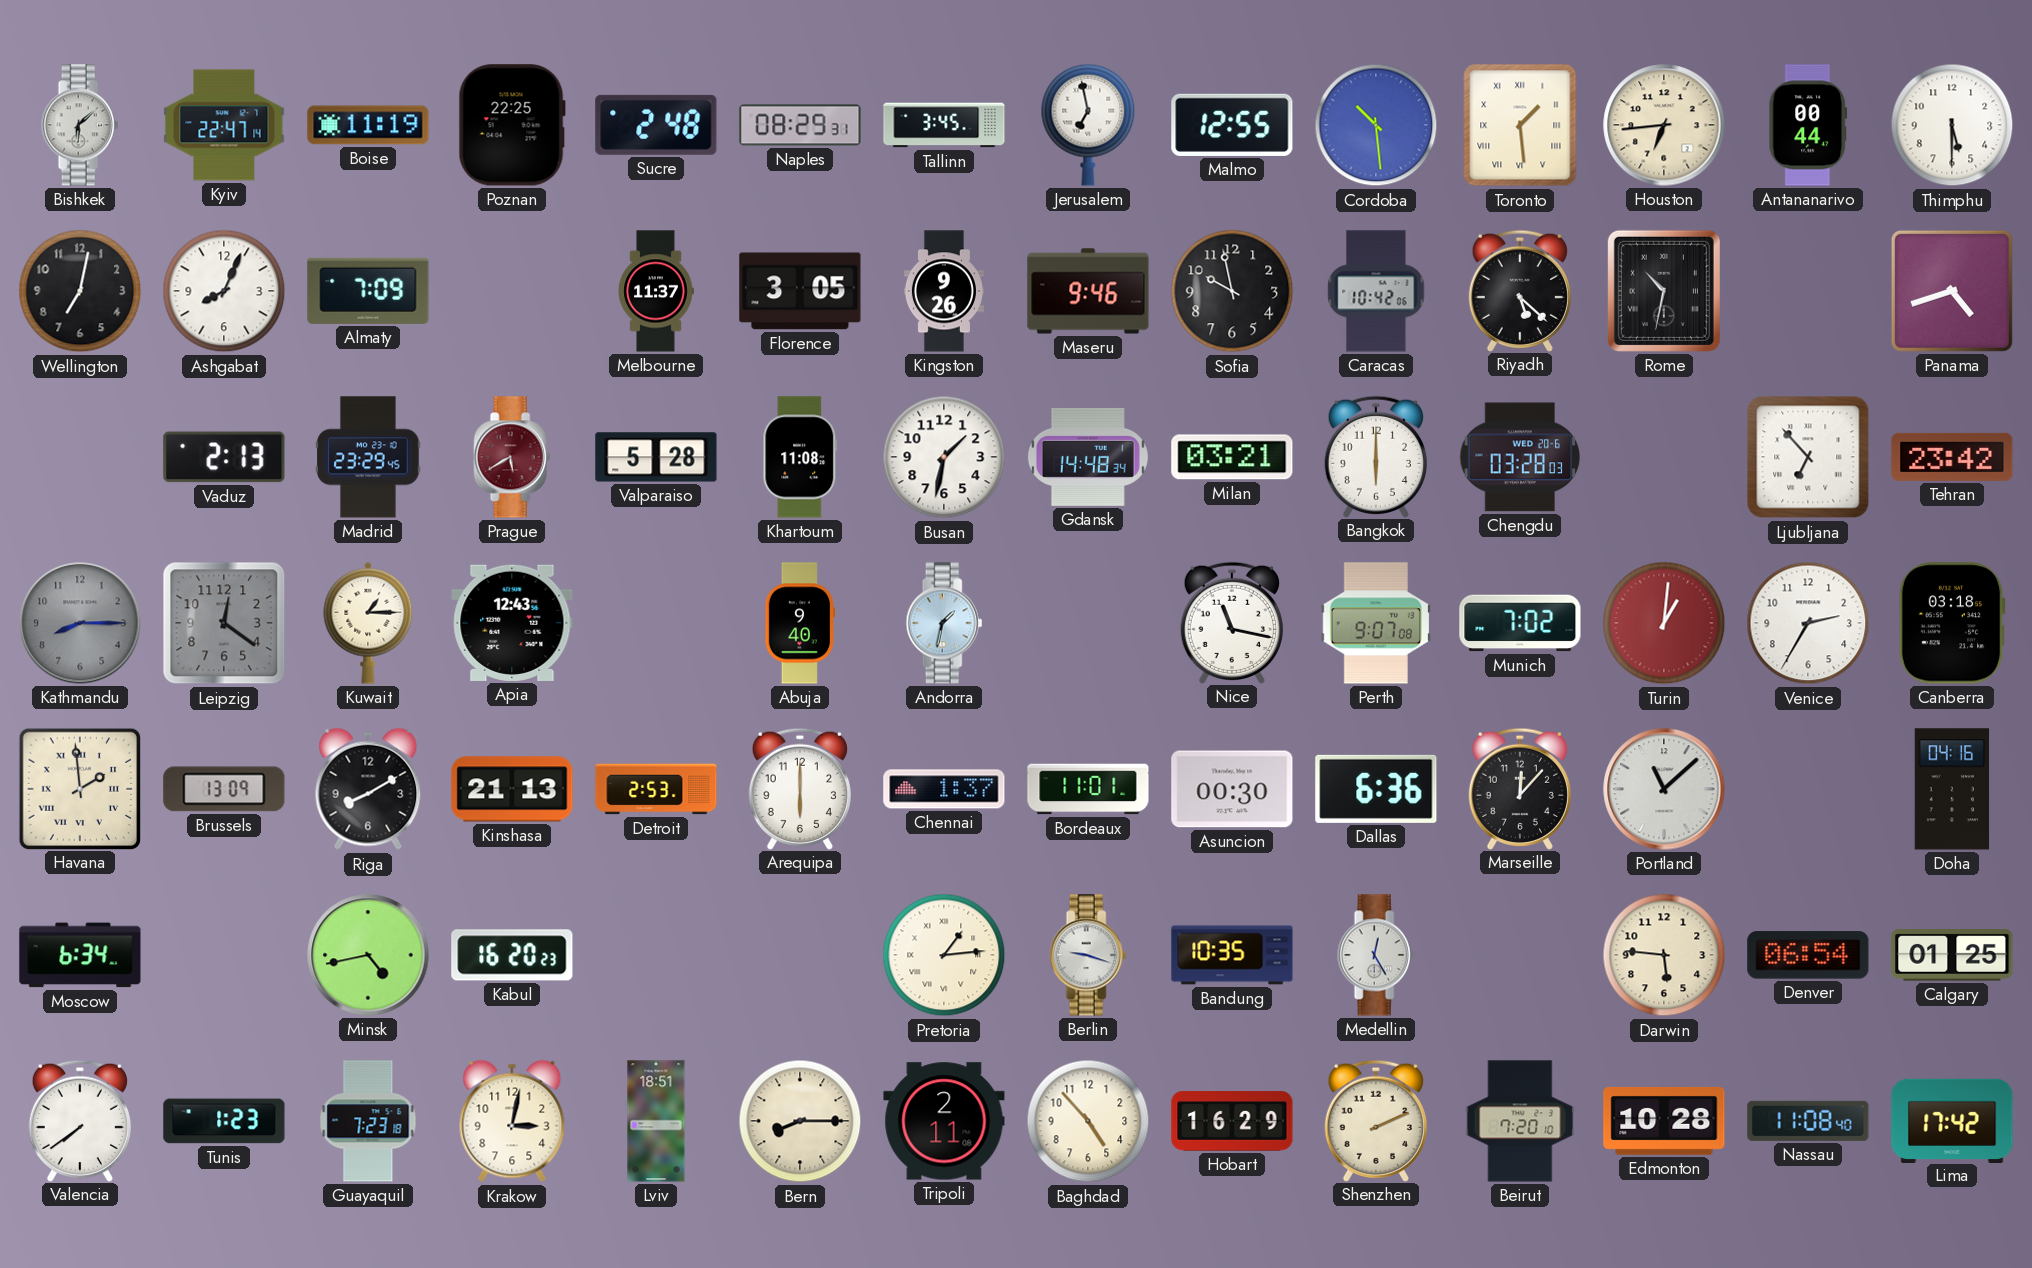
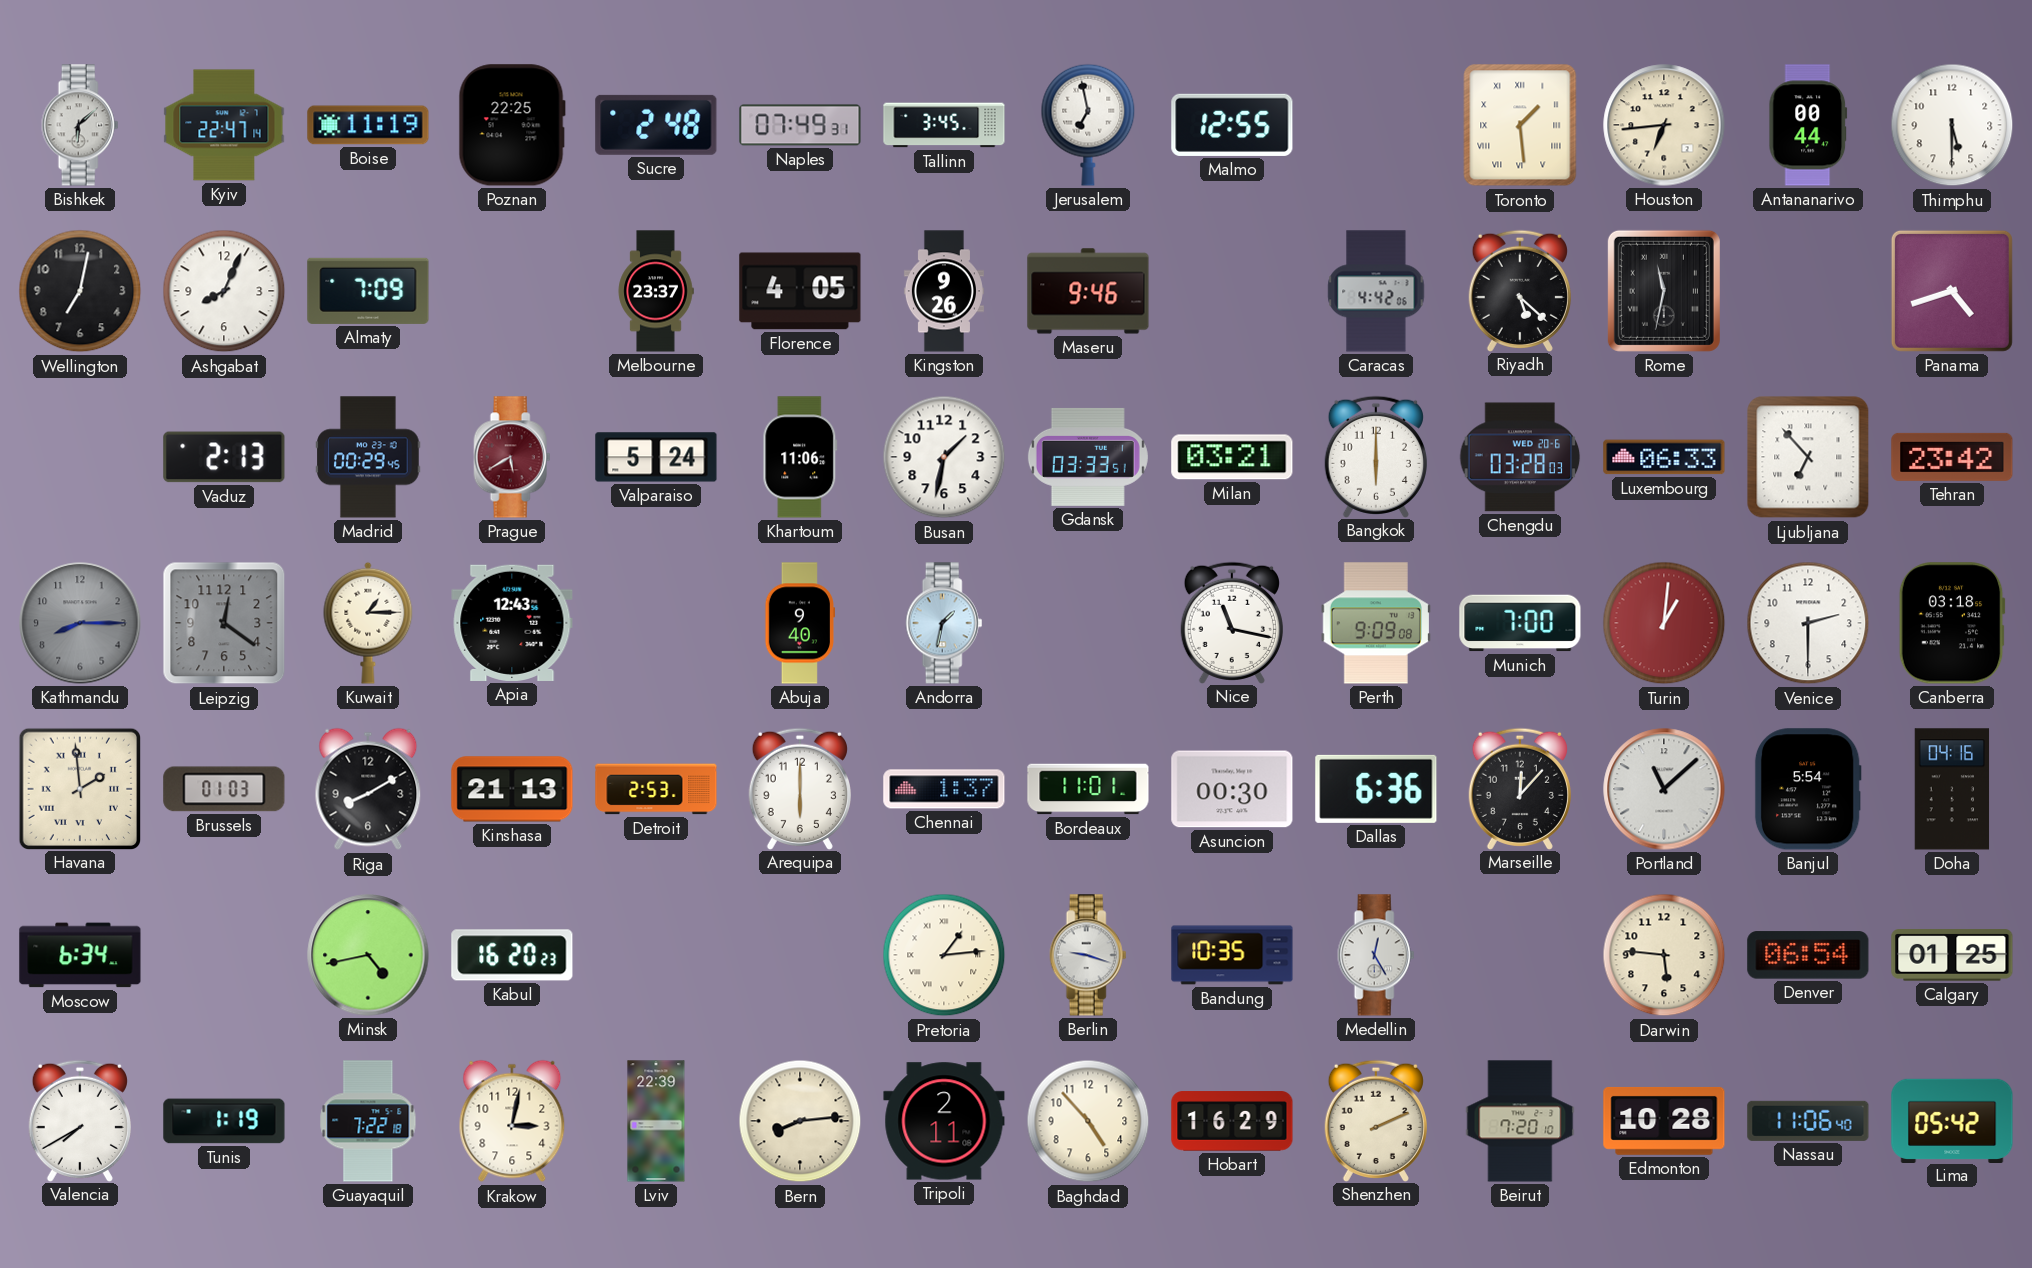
Naples: 08:29 -> 07:49 (800, 125)
Cordoba: 10:29 -> none (1376, 125)
Melbourne: 11:37 -> 23:37 (656, 291)
Florence: 3:05 -> 4:05 (800, 291)
Sofia: 9:58 -> none (1232, 291)
Caracas: 10:42 -> 4:42 (1376, 291)
Rome: 10:32 -> 11:32 (1664, 291)
Madrid: 23:29 -> 00:29 (368, 457)
Valparaiso: 5:28 -> 5:24 (656, 457)
Khartoum: 11:08 -> 11:06 (800, 457)
Gdansk: 14:48 -> 03:33 (1088, 457)
Luxembourg: none -> 06:33 (1664, 457)
Perth: 9:07 -> 9:09 (1375, 623)
Munich: 7:02 -> 7:00 (1520, 623)
Venice: 2:35 -> 2:30 (1808, 623)
Brussels: 13:09 -> 01:03 (224, 789)
Banjul: none -> 5:54 (1808, 789)
Valencia: 7:39 -> 7:40 (80, 1120)
Tunis: 1:23 -> 1:19 (224, 1121)
Guayaquil: 7:23 -> 7:22 (368, 1121)
Lviv: 18:51 -> 22:39 (656, 1121)
Bern: 8:15 -> 8:14 (800, 1121)
Nassau: 11:08 -> 11:06 (1808, 1121)
Lima: 17:42 -> 05:42 (1952, 1120)
